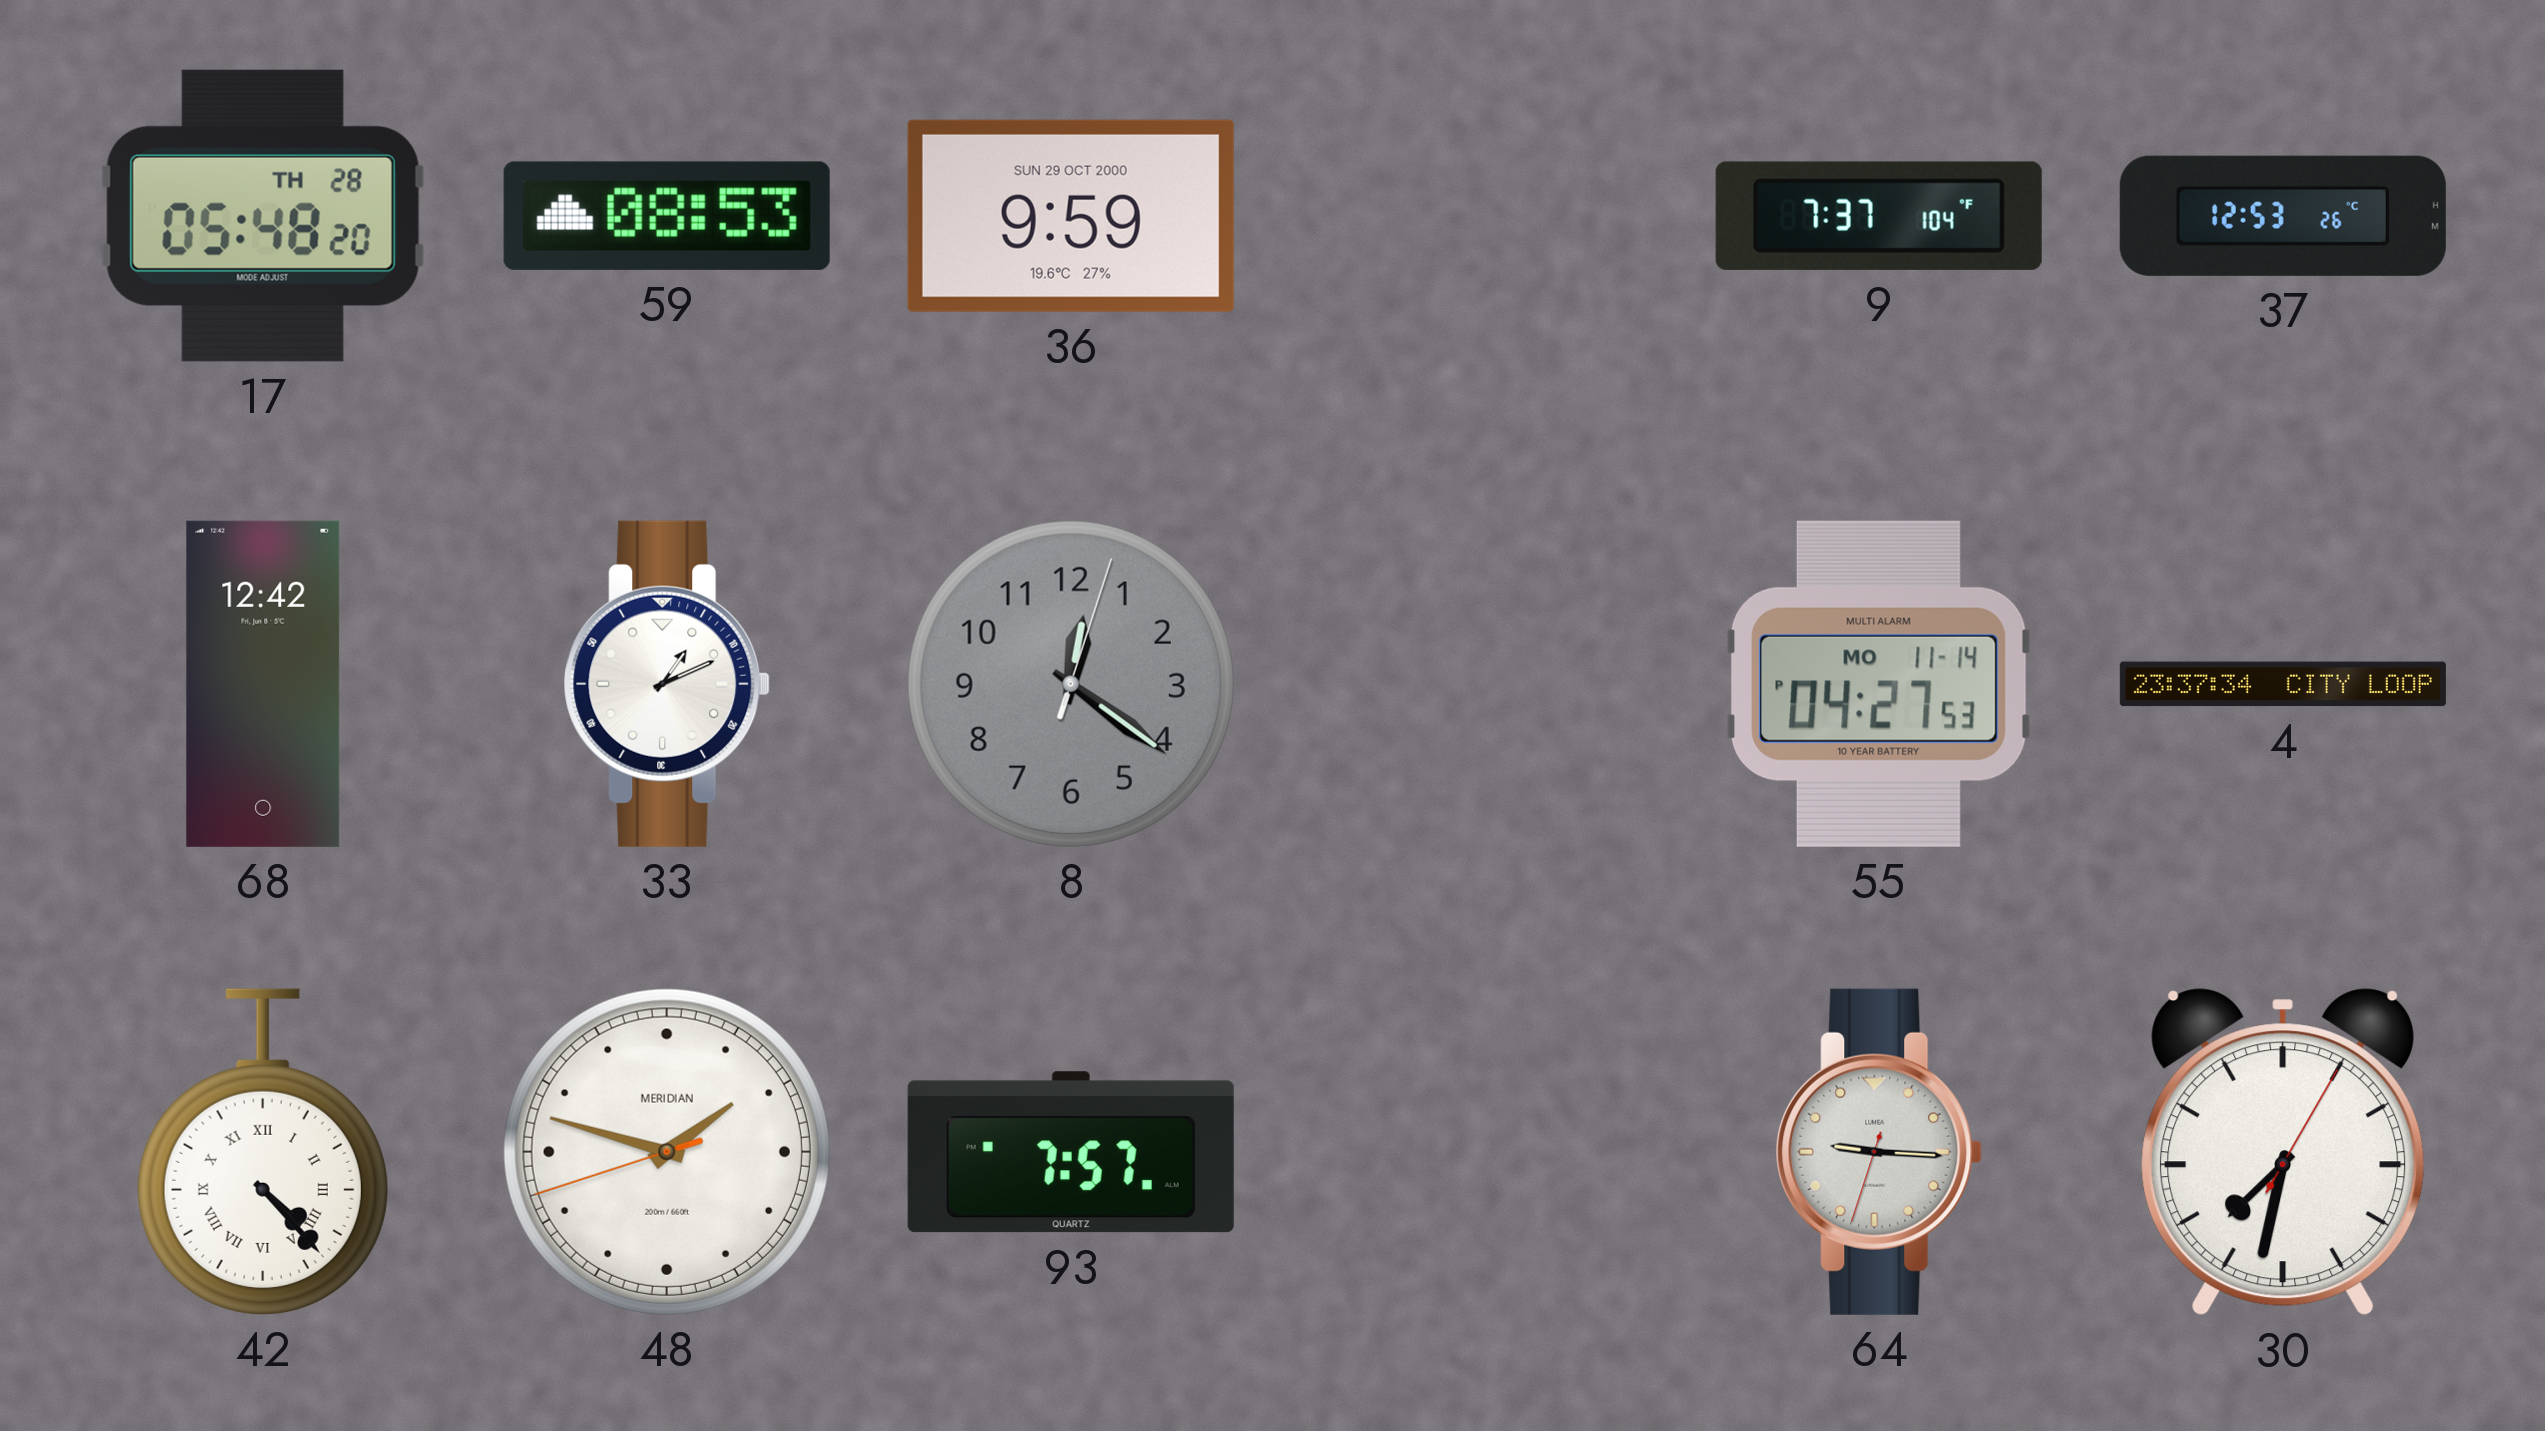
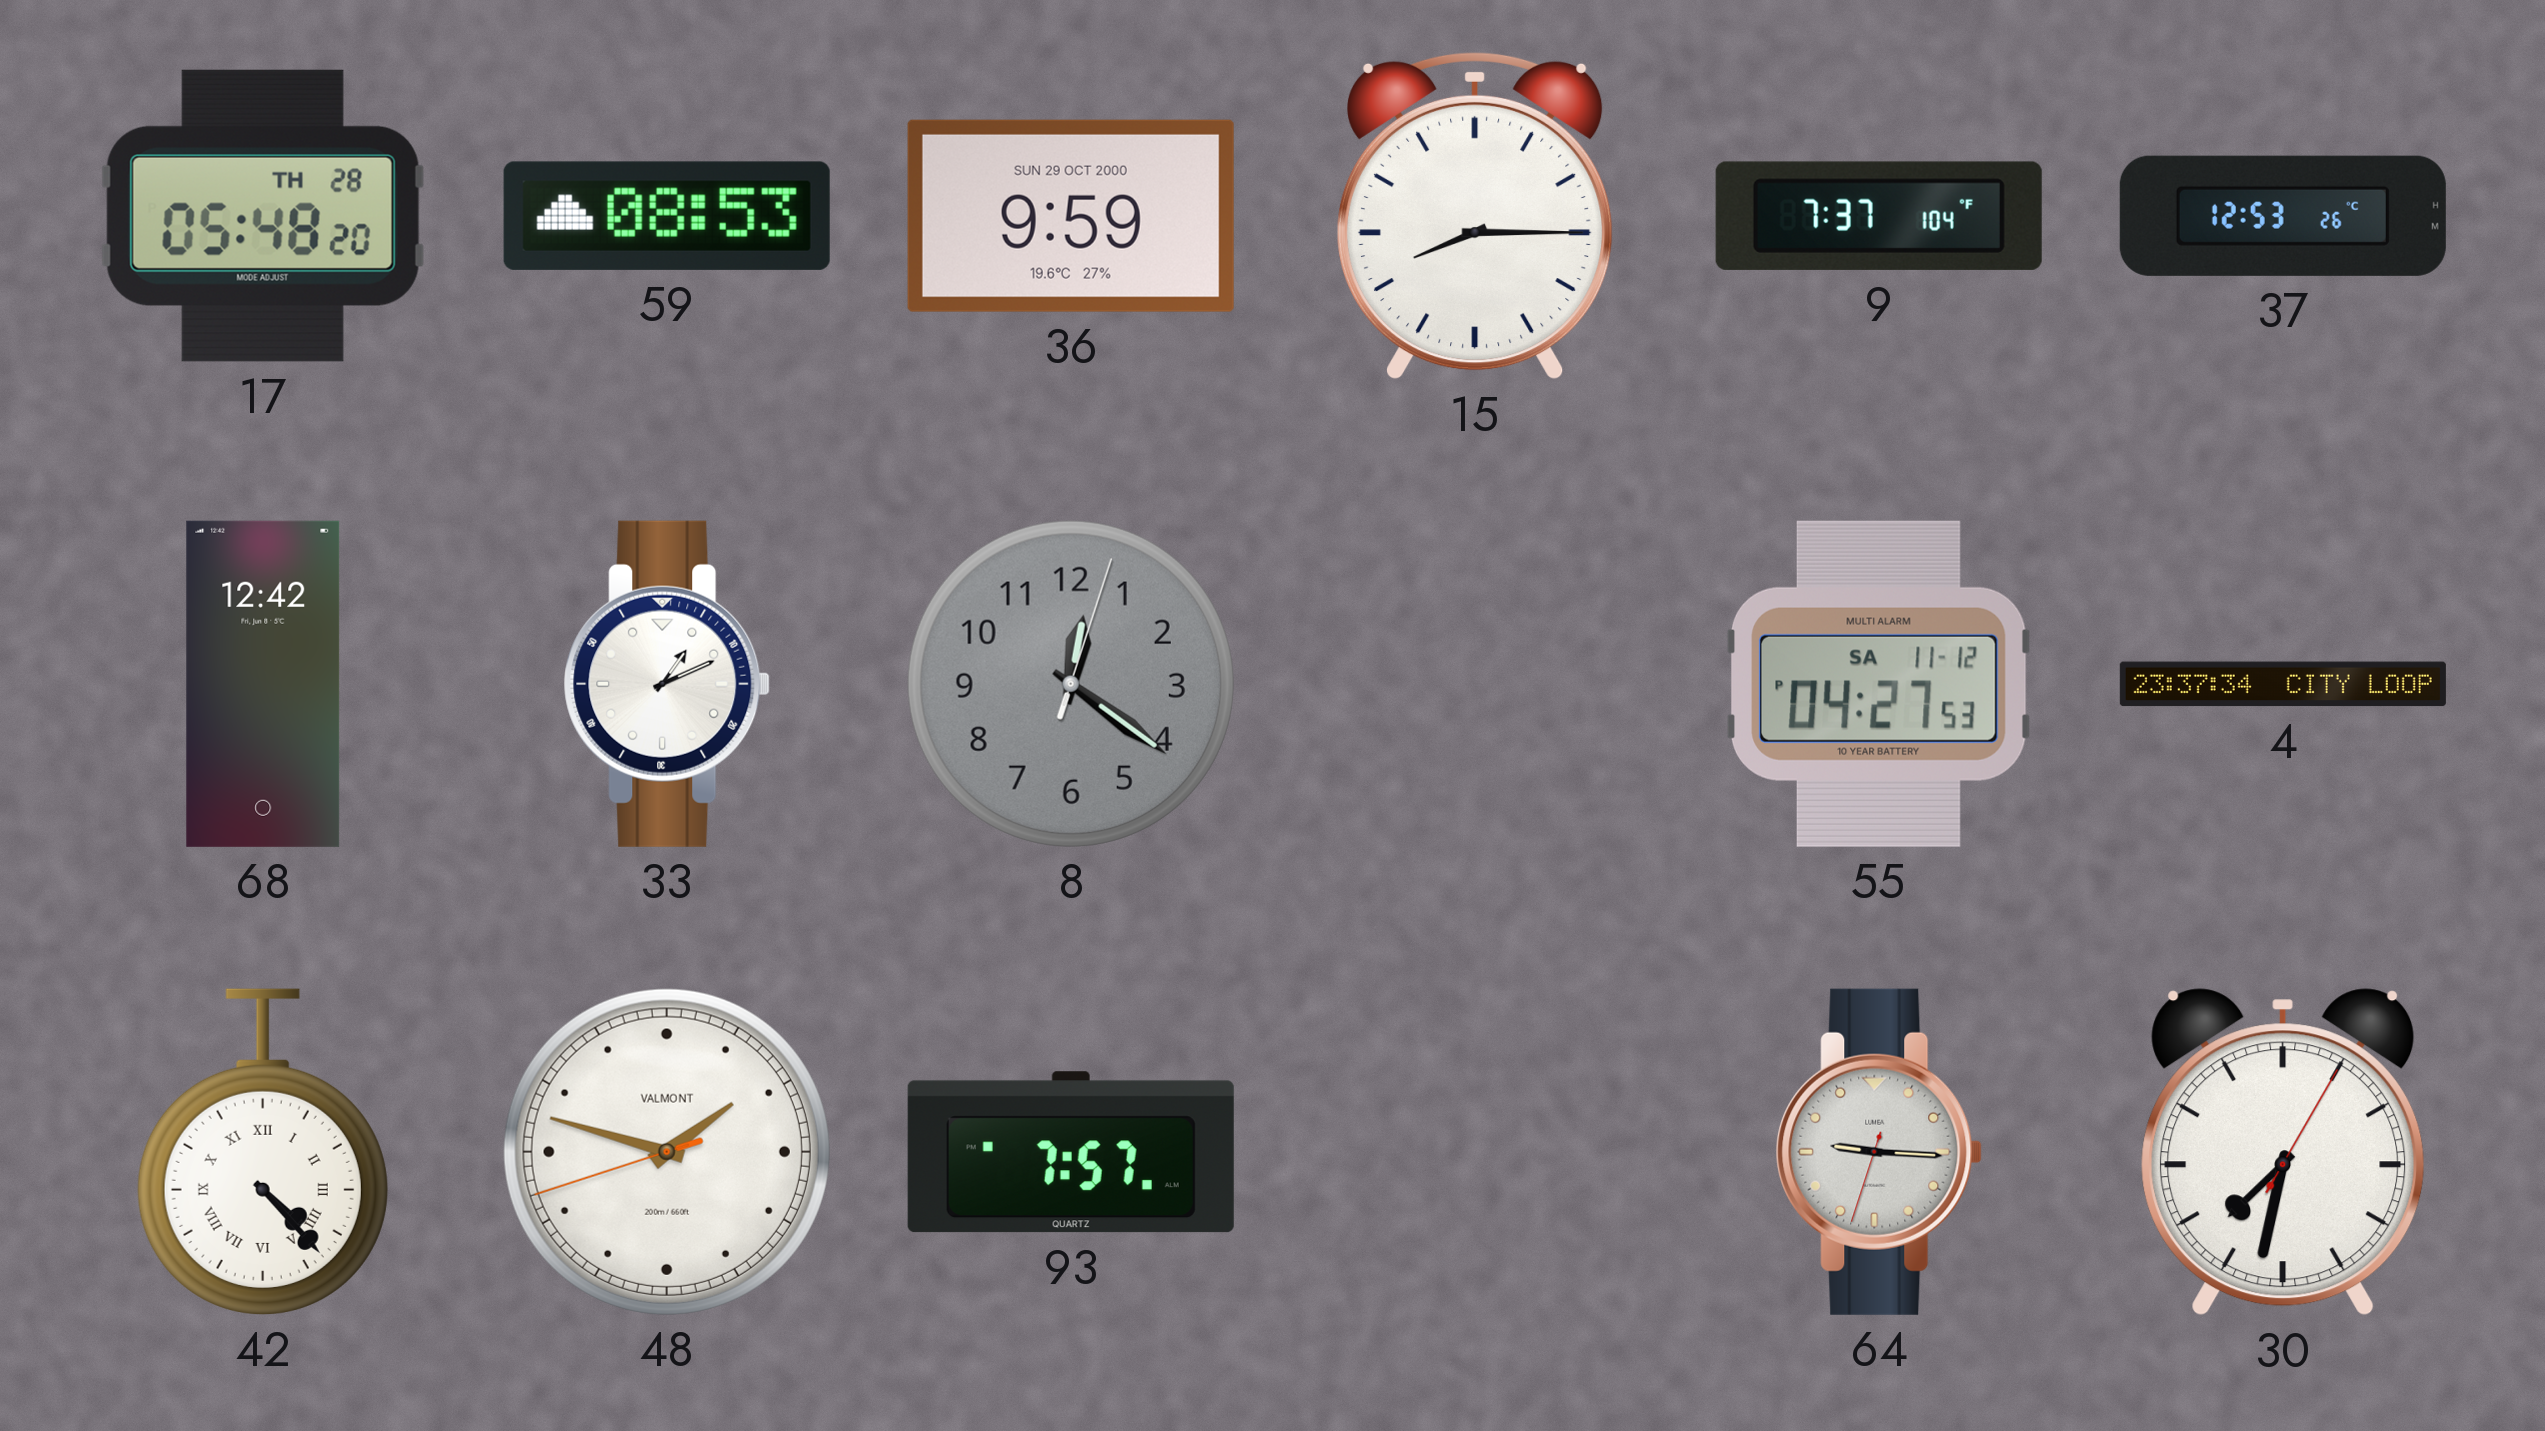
15: none -> 8:15 (1475, 216)
55 date: MO 11-14 -> SA 11-12 (1878, 684)
48 brand: MERIDIAN -> VALMONT (667, 1152)
